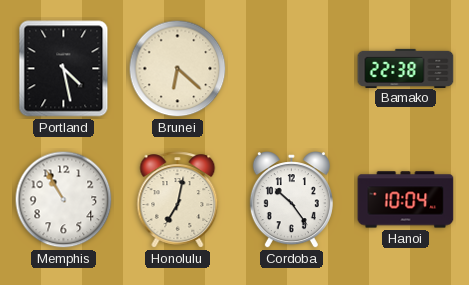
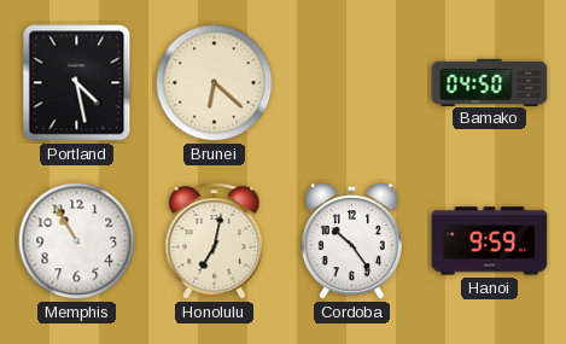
Bamako: 22:38 -> 04:50 (490, 82)
Hanoi: 10:04 -> 9:59 (490, 241)
